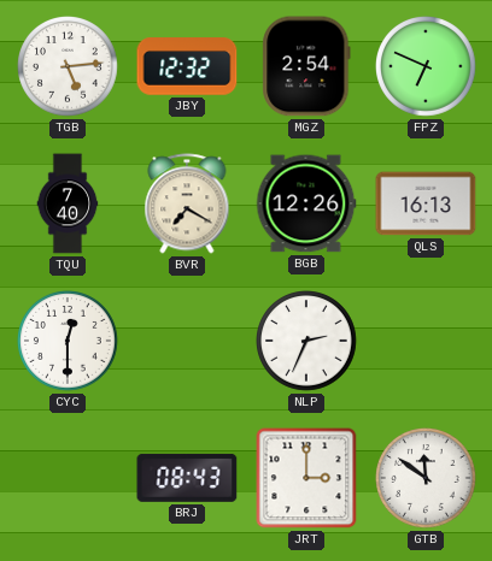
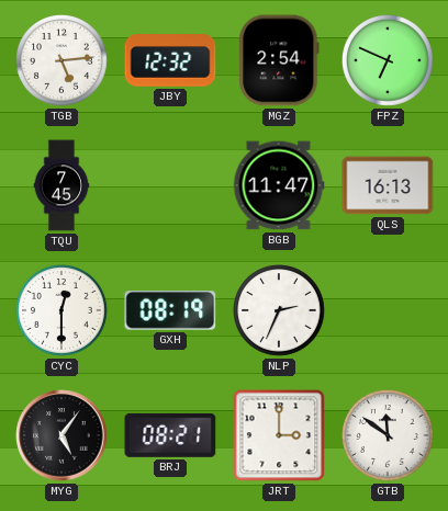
TQU: 7:40 -> 7:45 (61, 185)
BVR: 7:20 -> none (187, 203)
BGB: 12:26 -> 11:47 (279, 185)
GXH: none -> 08:19 (170, 311)
MYG: none -> 5:06 (61, 435)
BRJ: 08:43 -> 08:21 (170, 435)
